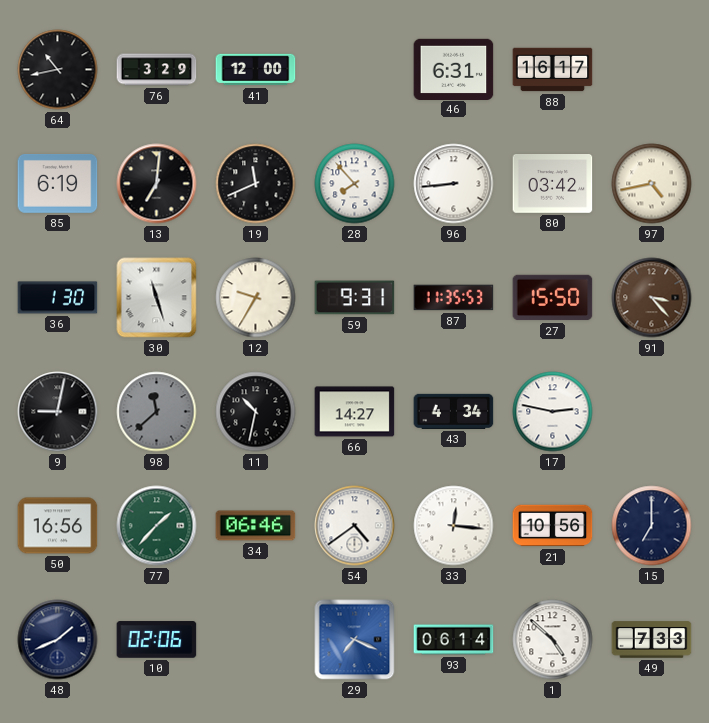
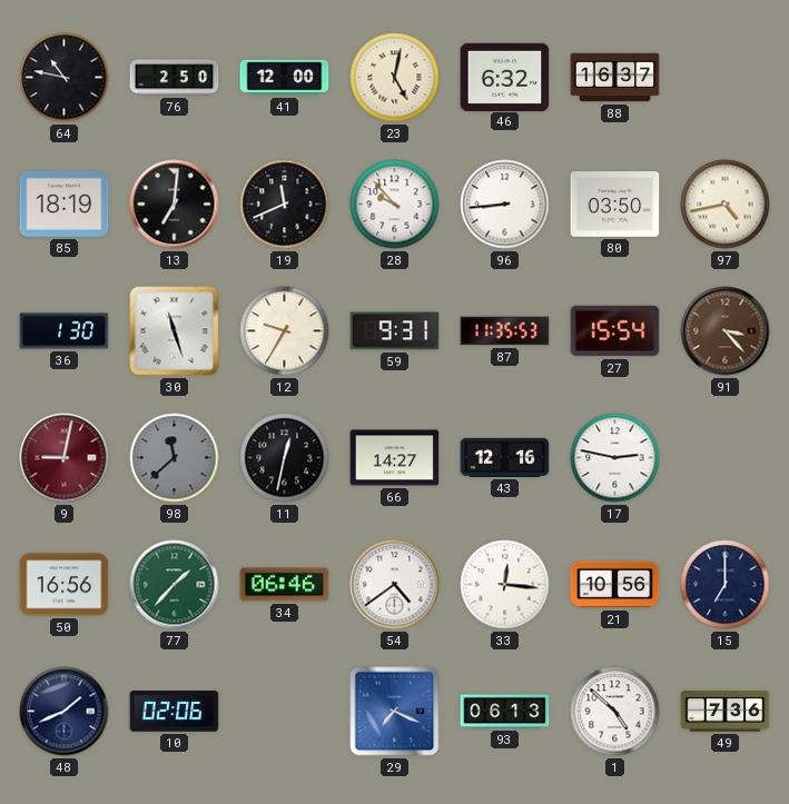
64: 10:43 -> 10:47 (65, 78)
76: 3:29 -> 2:50 (175, 78)
23: none -> 5:02 (395, 78)
46: 6:31 -> 6:32 (505, 77)
88: 16:17 -> 16:37 (615, 78)
85: 6:19 -> 18:19 (65, 205)
28: 7:53 -> 9:53 (395, 205)
80: 03:42 -> 03:50 (615, 205)
27: 15:50 -> 15:54 (615, 331)
9 dial: black -> burgundy (65, 458)
11: 10:32 -> 12:32 (285, 458)
43: 4:34 -> 12:16 (505, 457)
93: 06:14 -> 06:13 (505, 712)
49: 7:33 -> 7:36 (726, 712)
